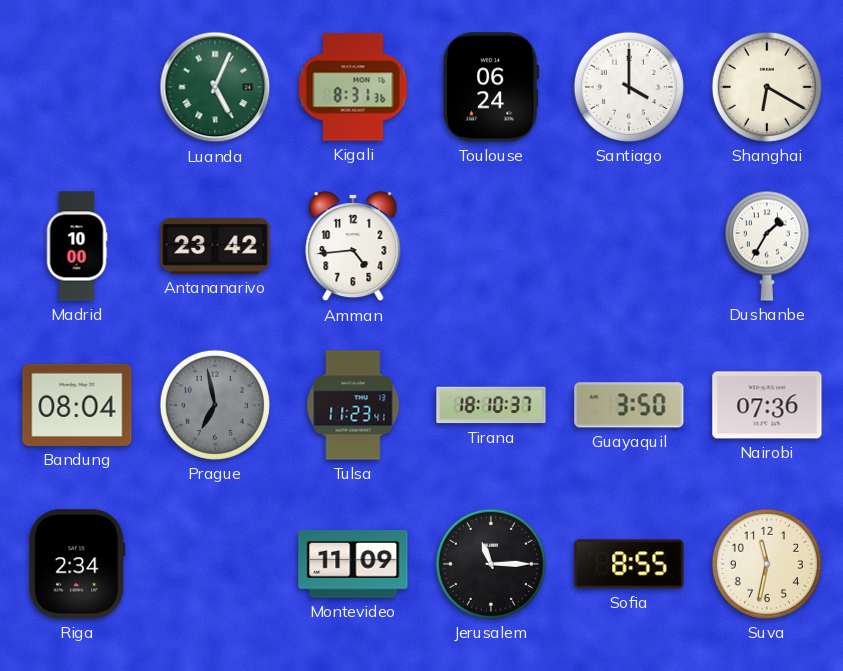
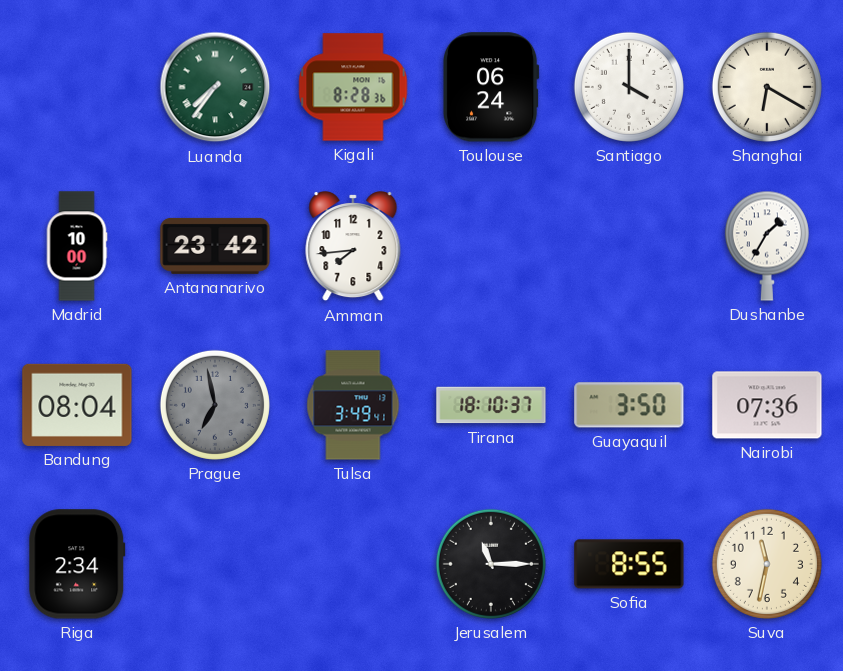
Luanda: 5:04 -> 7:36 (215, 87)
Kigali: 8:31 -> 8:28 (353, 87)
Amman: 4:44 -> 7:44 (353, 247)
Tulsa: 11:23 -> 3:49 (353, 405)
Montevideo: 11:09 -> none (353, 564)
